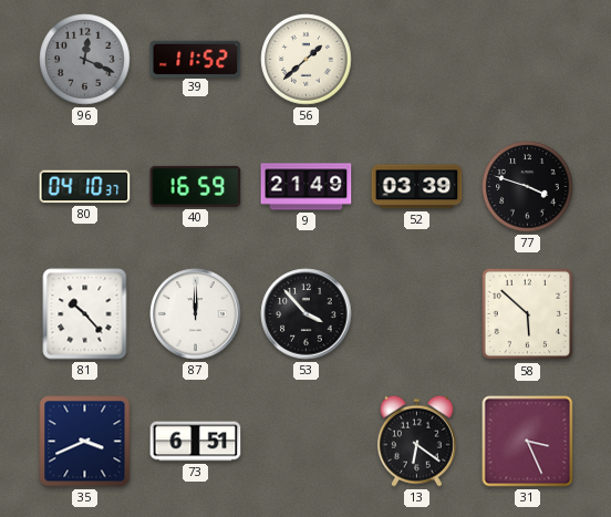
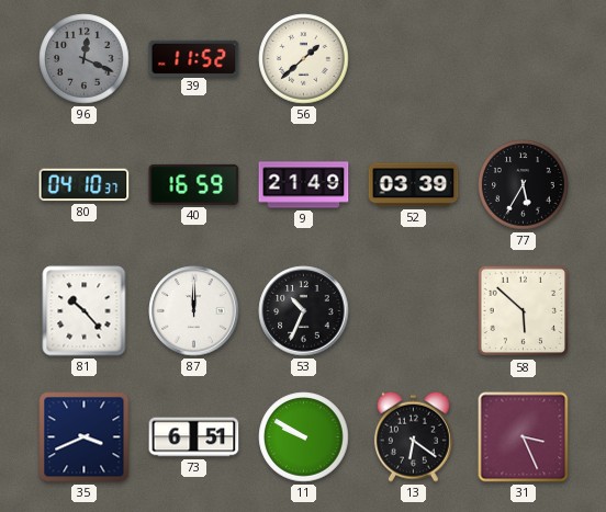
77: 3:48 -> 5:35 (524, 185)
53: 3:53 -> 10:34 (304, 311)
11: none -> 9:50 (304, 437)
